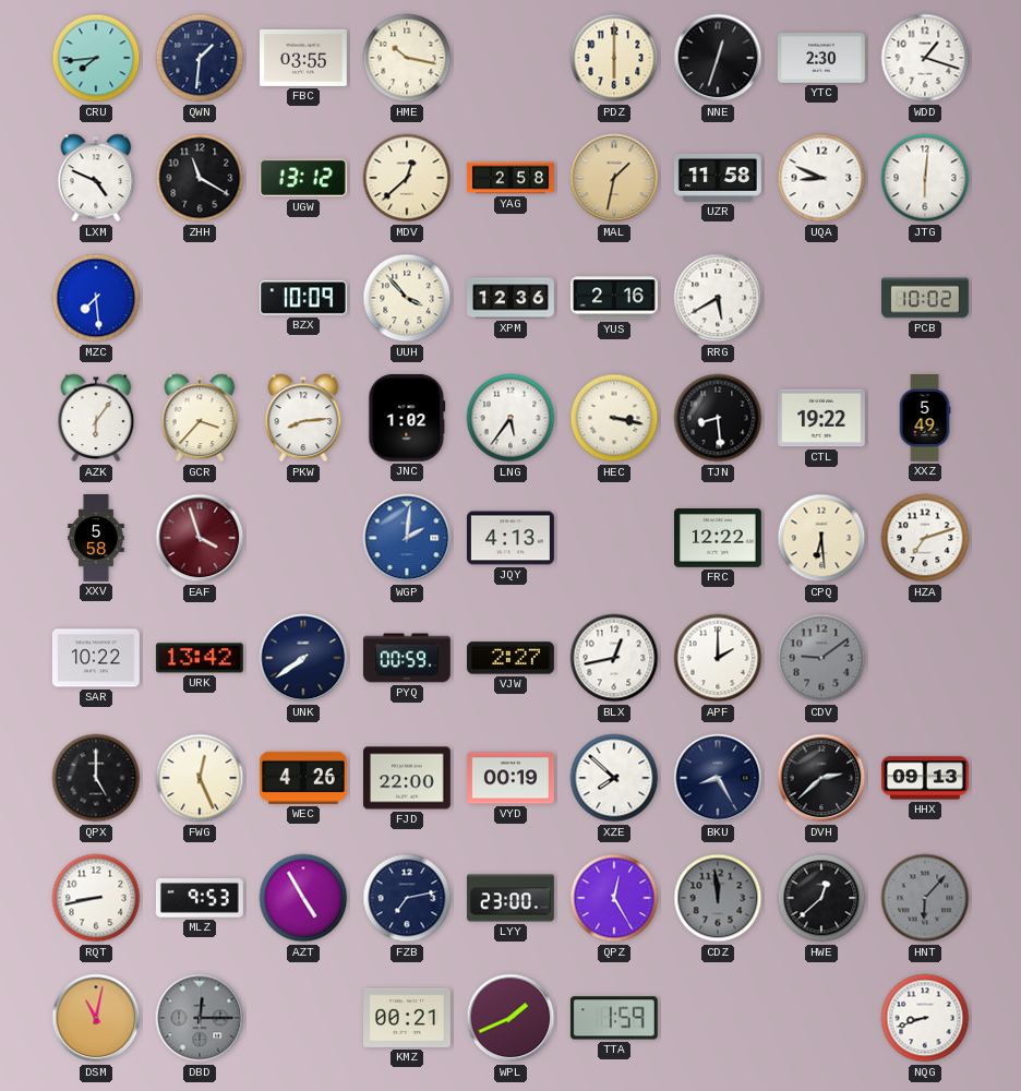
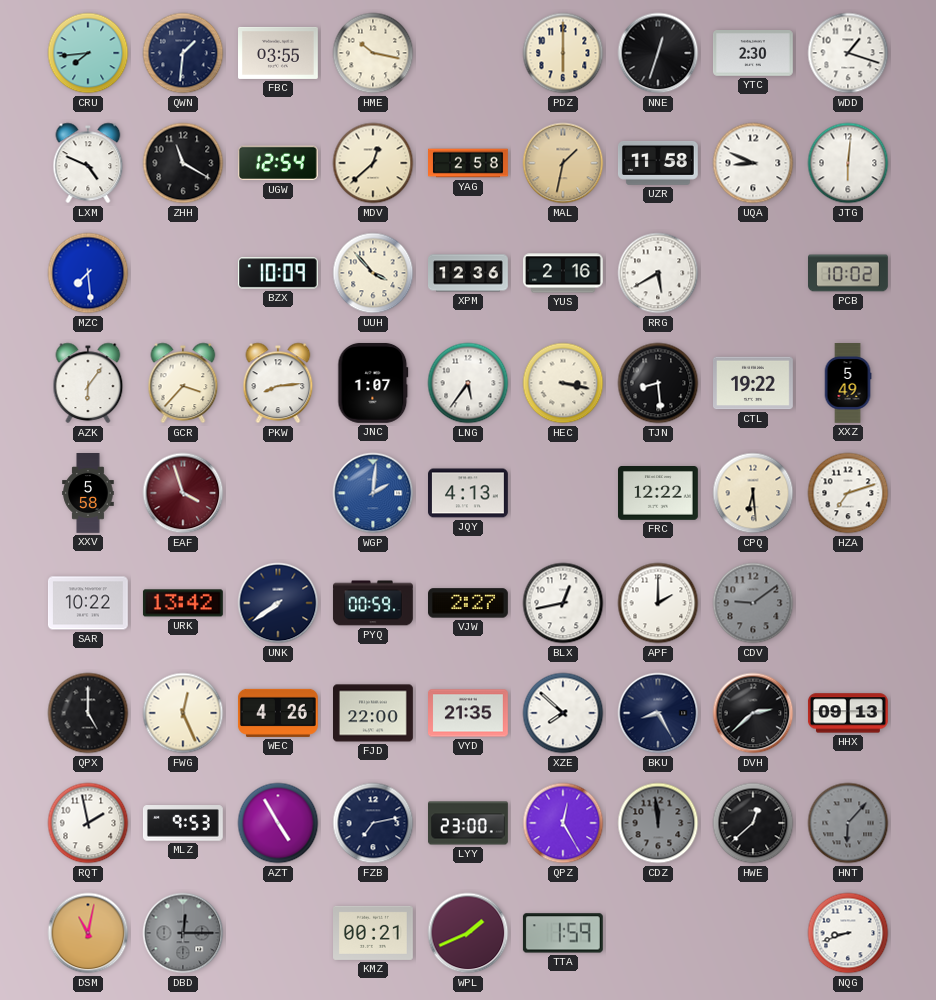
UGW: 13:12 -> 12:54 (278, 163)
JNC: 1:02 -> 1:07 (373, 383)
VYD: 00:19 -> 21:35 (469, 713)
RQT: 8:43 -> 1:58 (88, 823)
